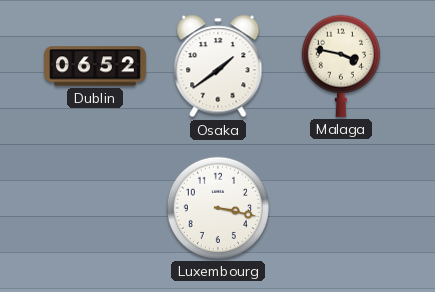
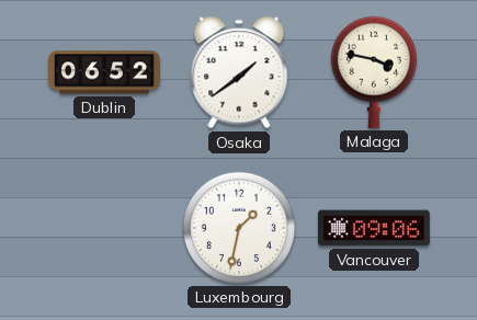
Luxembourg: 3:17 -> 1:32 (239, 228)
Vancouver: none -> 09:06 (375, 228)
